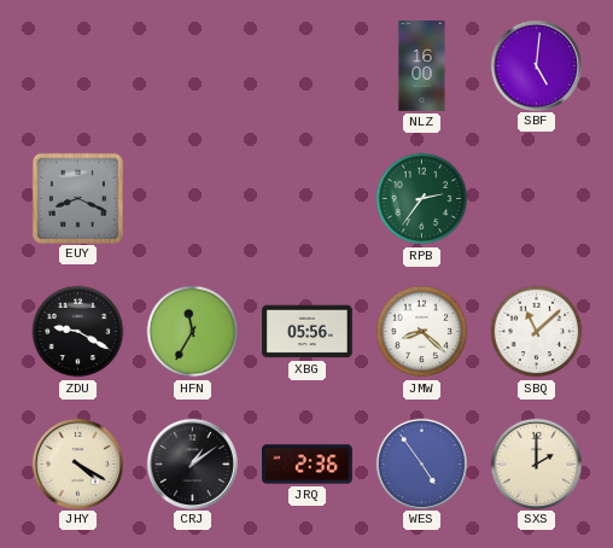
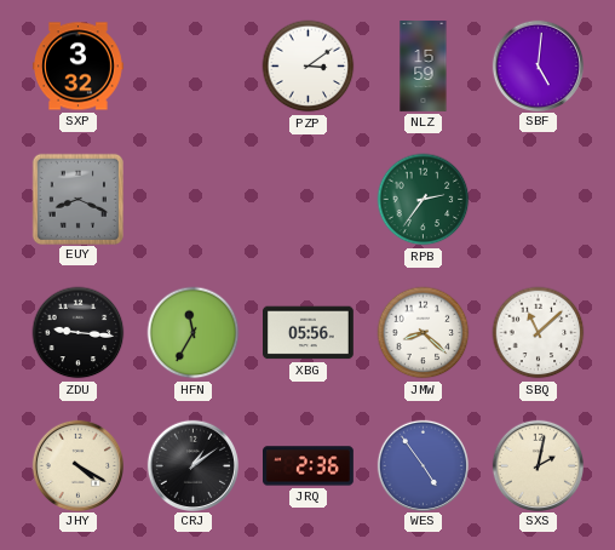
SXP: none -> 3:32 (79, 67)
PZP: none -> 3:09 (309, 67)
NLZ: 16:00 -> 15:59 (424, 67)
ZDU: 9:20 -> 9:16 (79, 333)
SXS: 2:00 -> 2:02 (538, 465)
